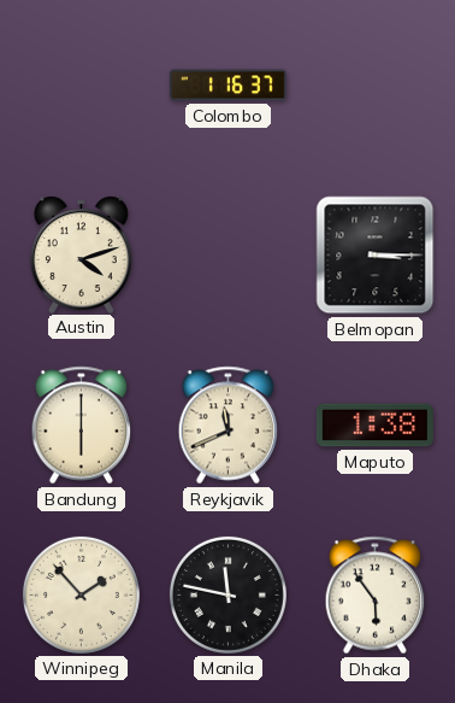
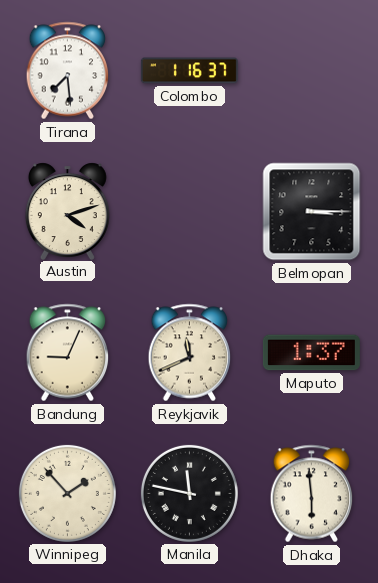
Tirana: none -> 7:29 (68, 71)
Bandung: 6:00 -> 9:04 (68, 353)
Maputo: 1:38 -> 1:37 (311, 353)
Dhaka: 5:54 -> 5:59 (312, 494)
